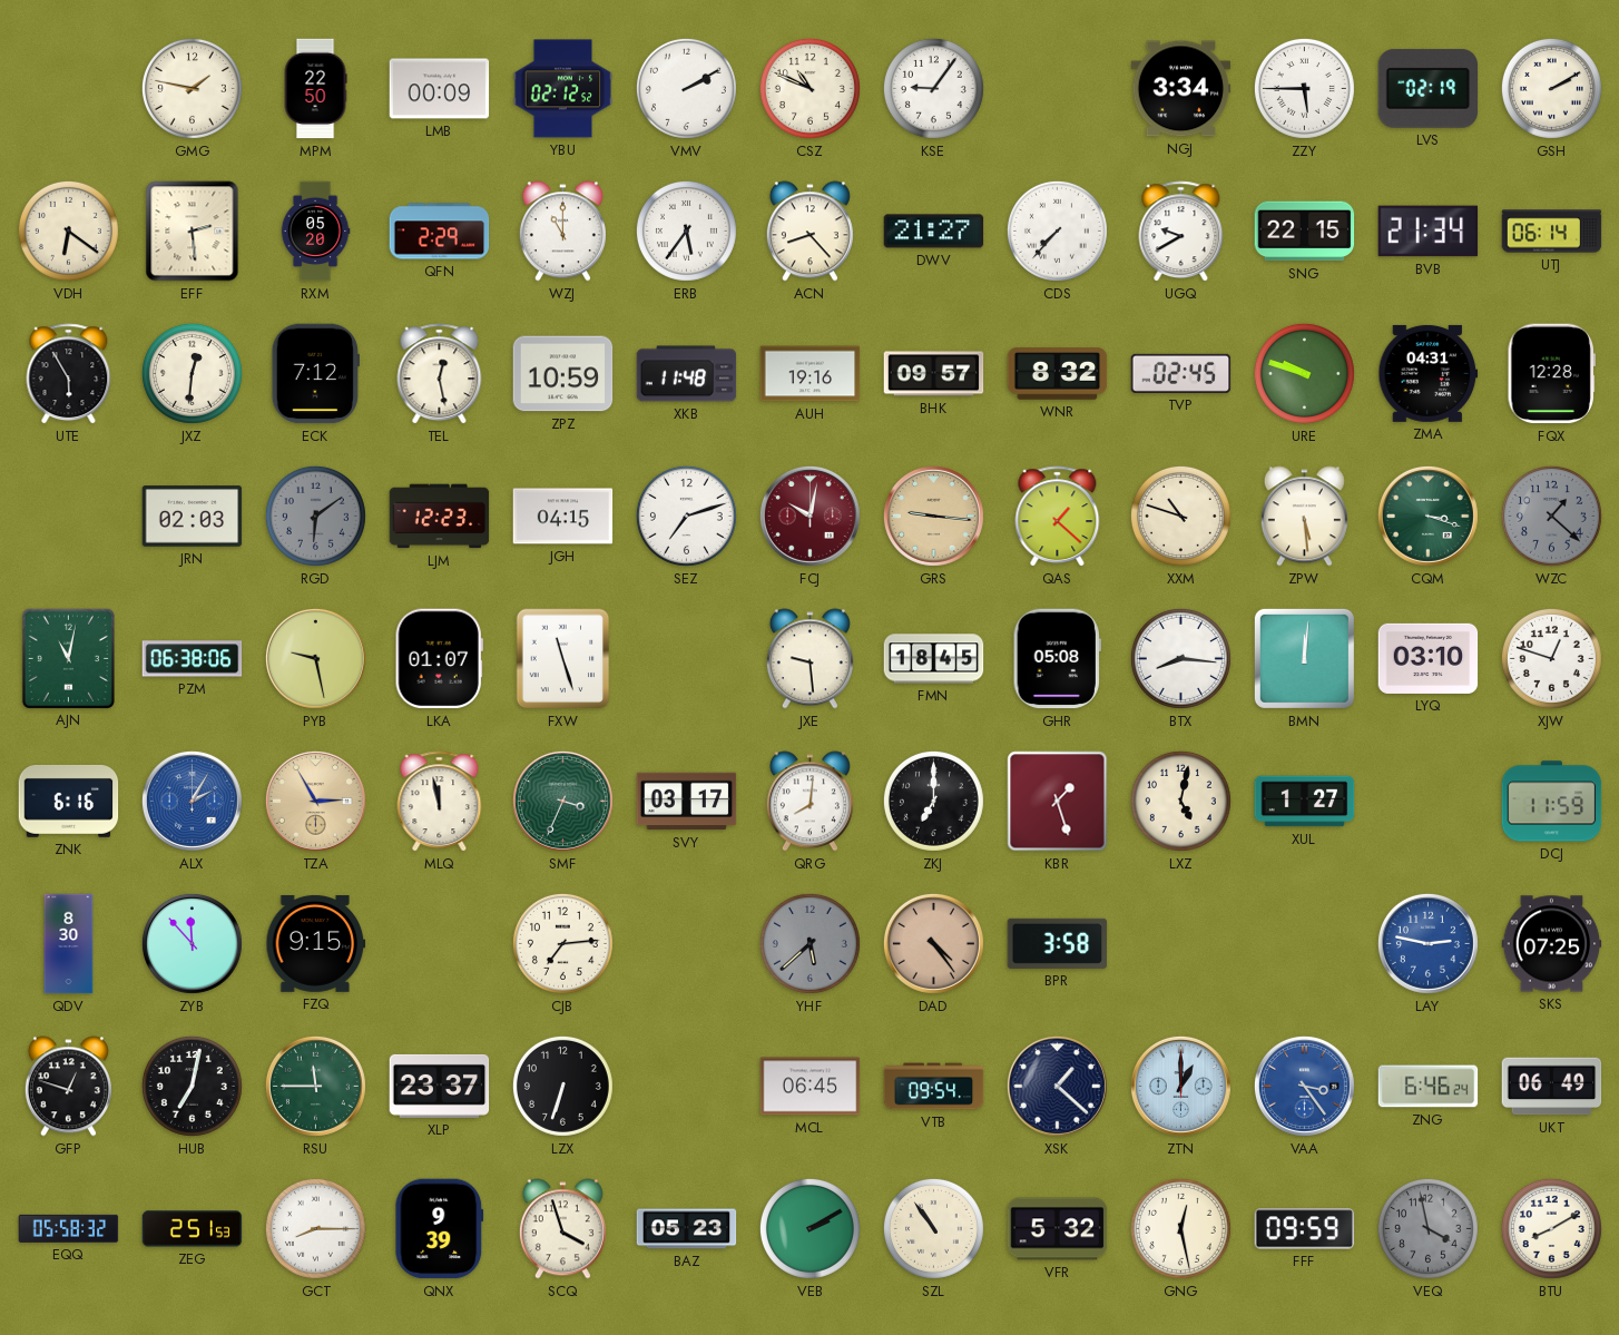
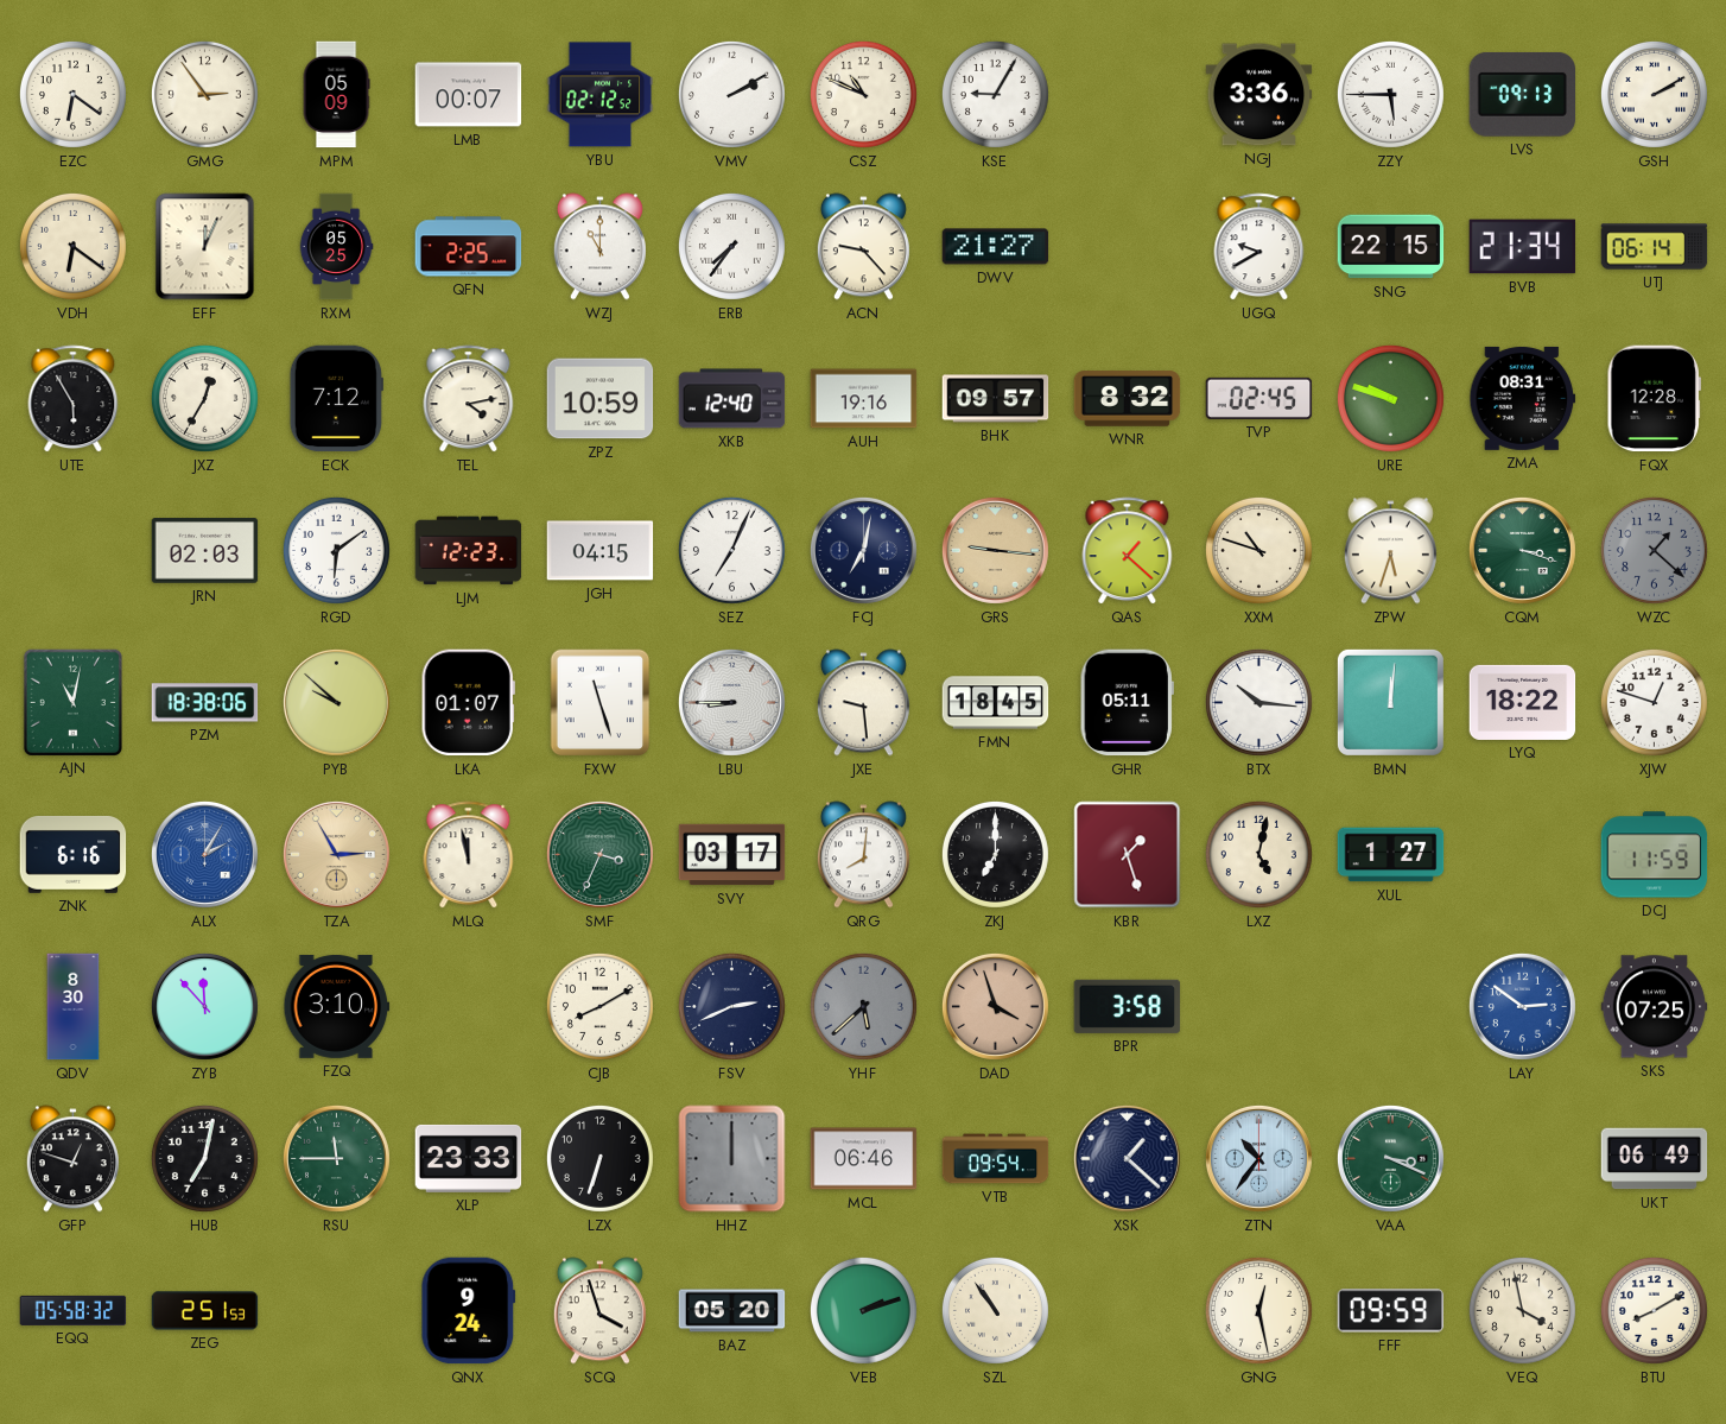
EZC: none -> 6:21 (72, 94)
GMG: 1:47 -> 2:54 (204, 94)
MPM: 22:50 -> 05:09 (336, 95)
LMB: 00:09 -> 00:07 (469, 95)
KSE: 9:06 -> 9:05 (995, 94)
NGJ: 3:34 -> 3:36 (1259, 95)
LVS: 02:19 -> 09:13 (1523, 95)
EFF: 2:29 -> 12:04 (205, 247)
RXM: 05:20 -> 05:25 (336, 247)
QFN: 2:29 -> 2:25 (469, 247)
ERB: 5:36 -> 7:36 (731, 246)
ACN: 8:23 -> 9:23 (863, 247)
CDS: 7:37 -> none (1057, 230)
JXZ: 12:31 -> 12:35 (204, 398)
TEL: 12:28 -> 4:13 (469, 399)
XKB: 11:48 -> 12:40 (732, 399)
ZMA: 04:31 -> 08:31 (1523, 398)
RGD dial: grey -> white (336, 550)
SEZ: 7:12 -> 7:04 (731, 550)
FCJ: 10:02 -> 7:02 (863, 550)
FCJ dial: burgundy -> navy (863, 550)
ZPW: 5:29 -> 5:33 (1390, 551)
PZM: 06:38 -> 18:38 (205, 703)
PYB: 9:28 -> 9:52 (336, 702)
LBU: none -> 8:45 (731, 702)
GHR: 05:08 -> 05:11 (1127, 703)
BTX: 8:16 -> 10:16 (1258, 702)
LYQ: 03:10 -> 18:22 (1523, 702)
FZQ: 9:15 -> 3:10 (337, 1006)
CJB: 7:14 -> 8:10 (599, 1006)
FSV: none -> 2:41 (731, 1006)
DAD: 4:24 -> 3:57 (995, 1006)
LAY: 2:47 -> 2:51 (1522, 1006)
XLP: 23:37 -> 23:33 (469, 1158)
HHZ: none -> 12:00 (732, 1159)
MCL: 06:45 -> 06:46 (864, 1159)
ZTN: 1:00 -> 10:36 (1258, 1158)
VAA: 3:24 -> 3:19 (1390, 1158)
VAA dial: blue -> green (1390, 1158)
ZNG: 6:46 -> none (1429, 1087)
GCT: 8:15 -> none (315, 1228)
QNX: 9:39 -> 9:24 (469, 1311)
BAZ: 05:23 -> 05:20 (732, 1311)
VEB: 2:10 -> 2:12 (863, 1310)
VFR: 5:32 -> none (1058, 1229)
VEQ dial: grey -> cream (1522, 1310)
